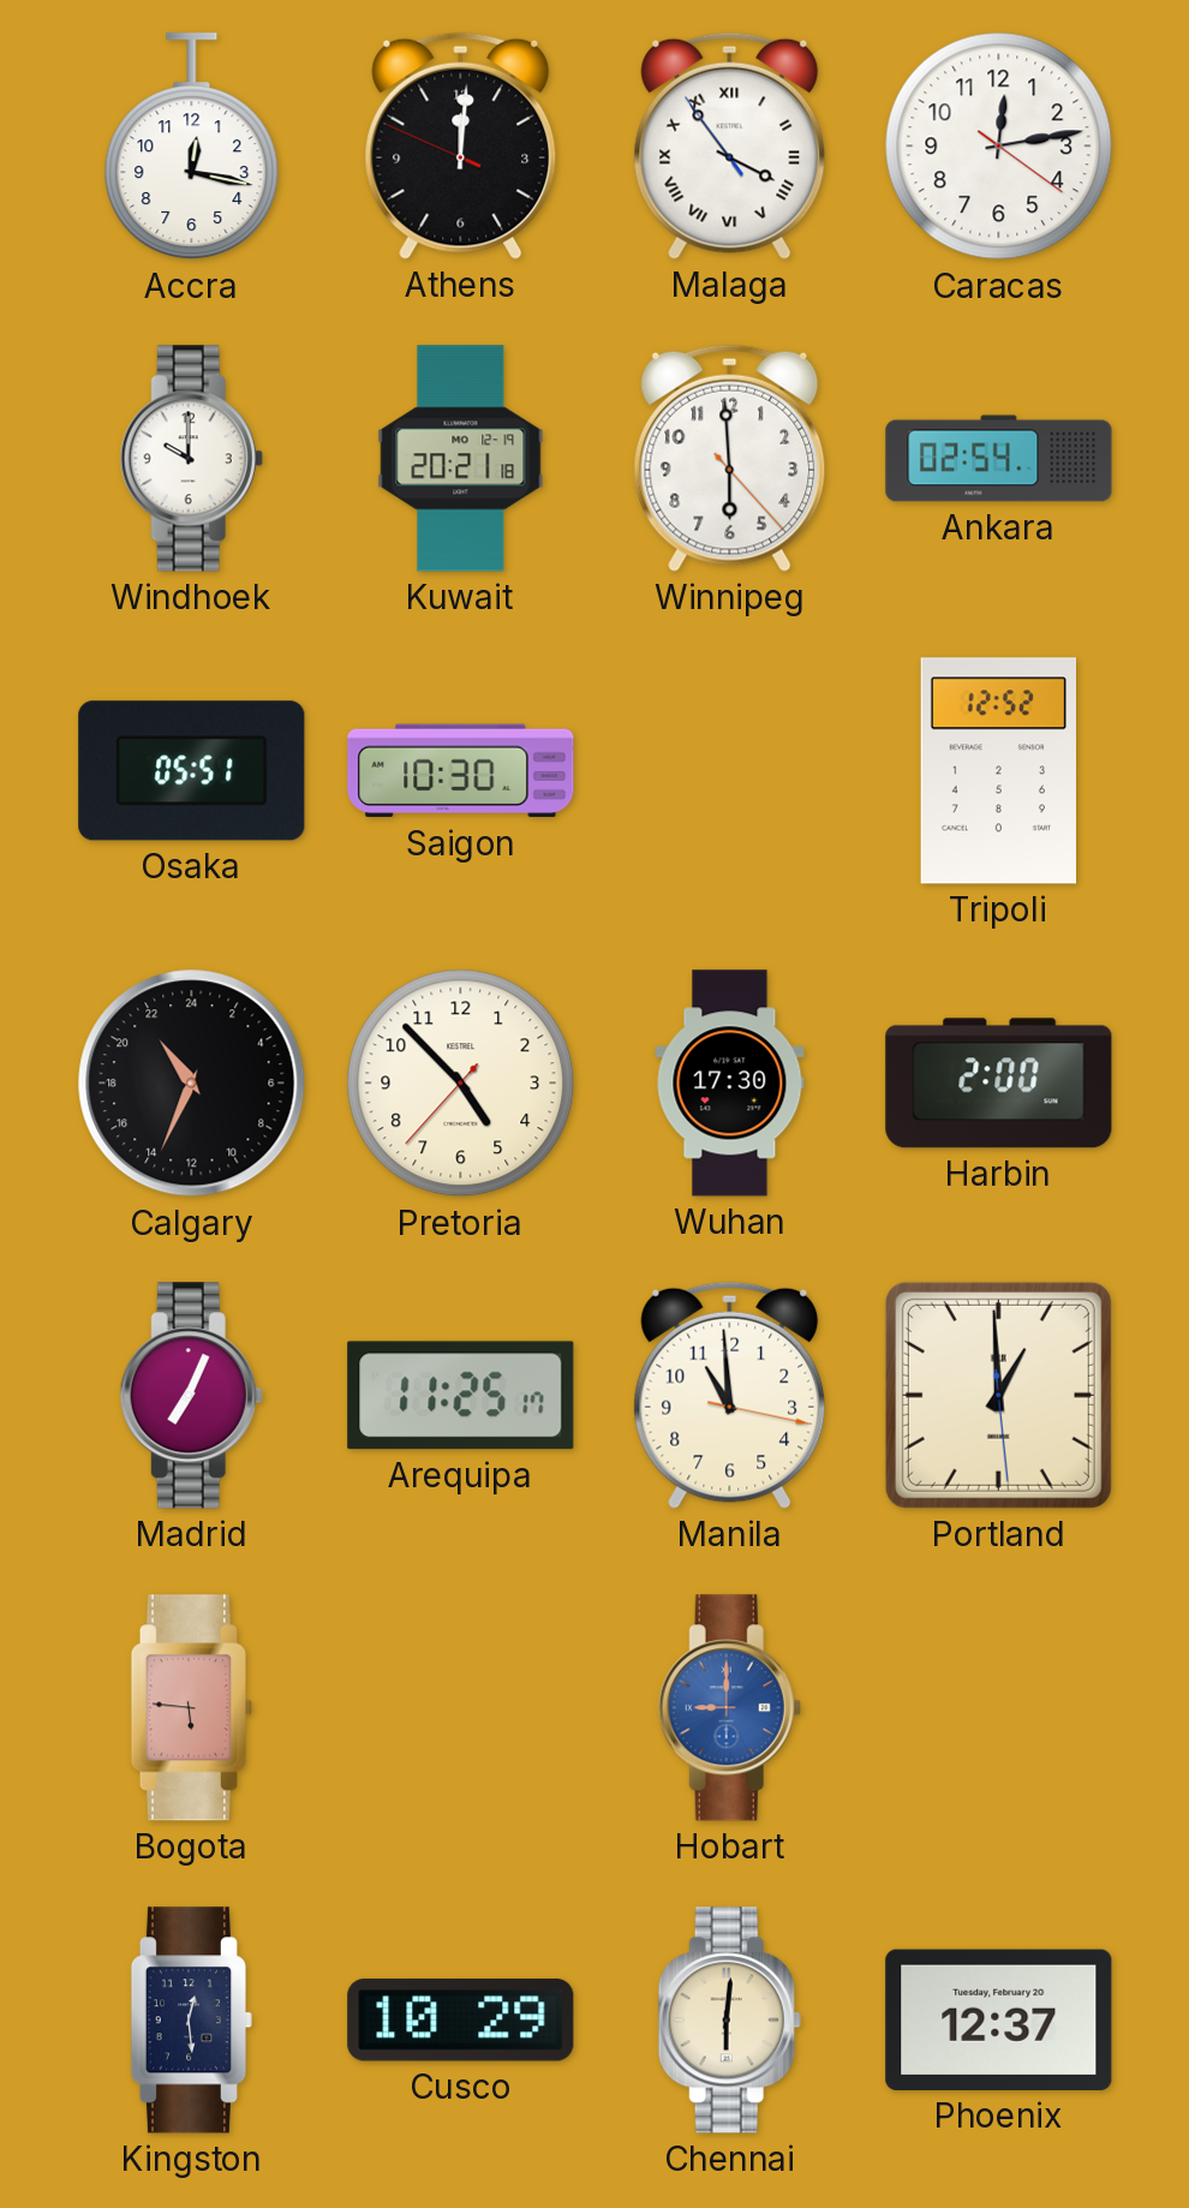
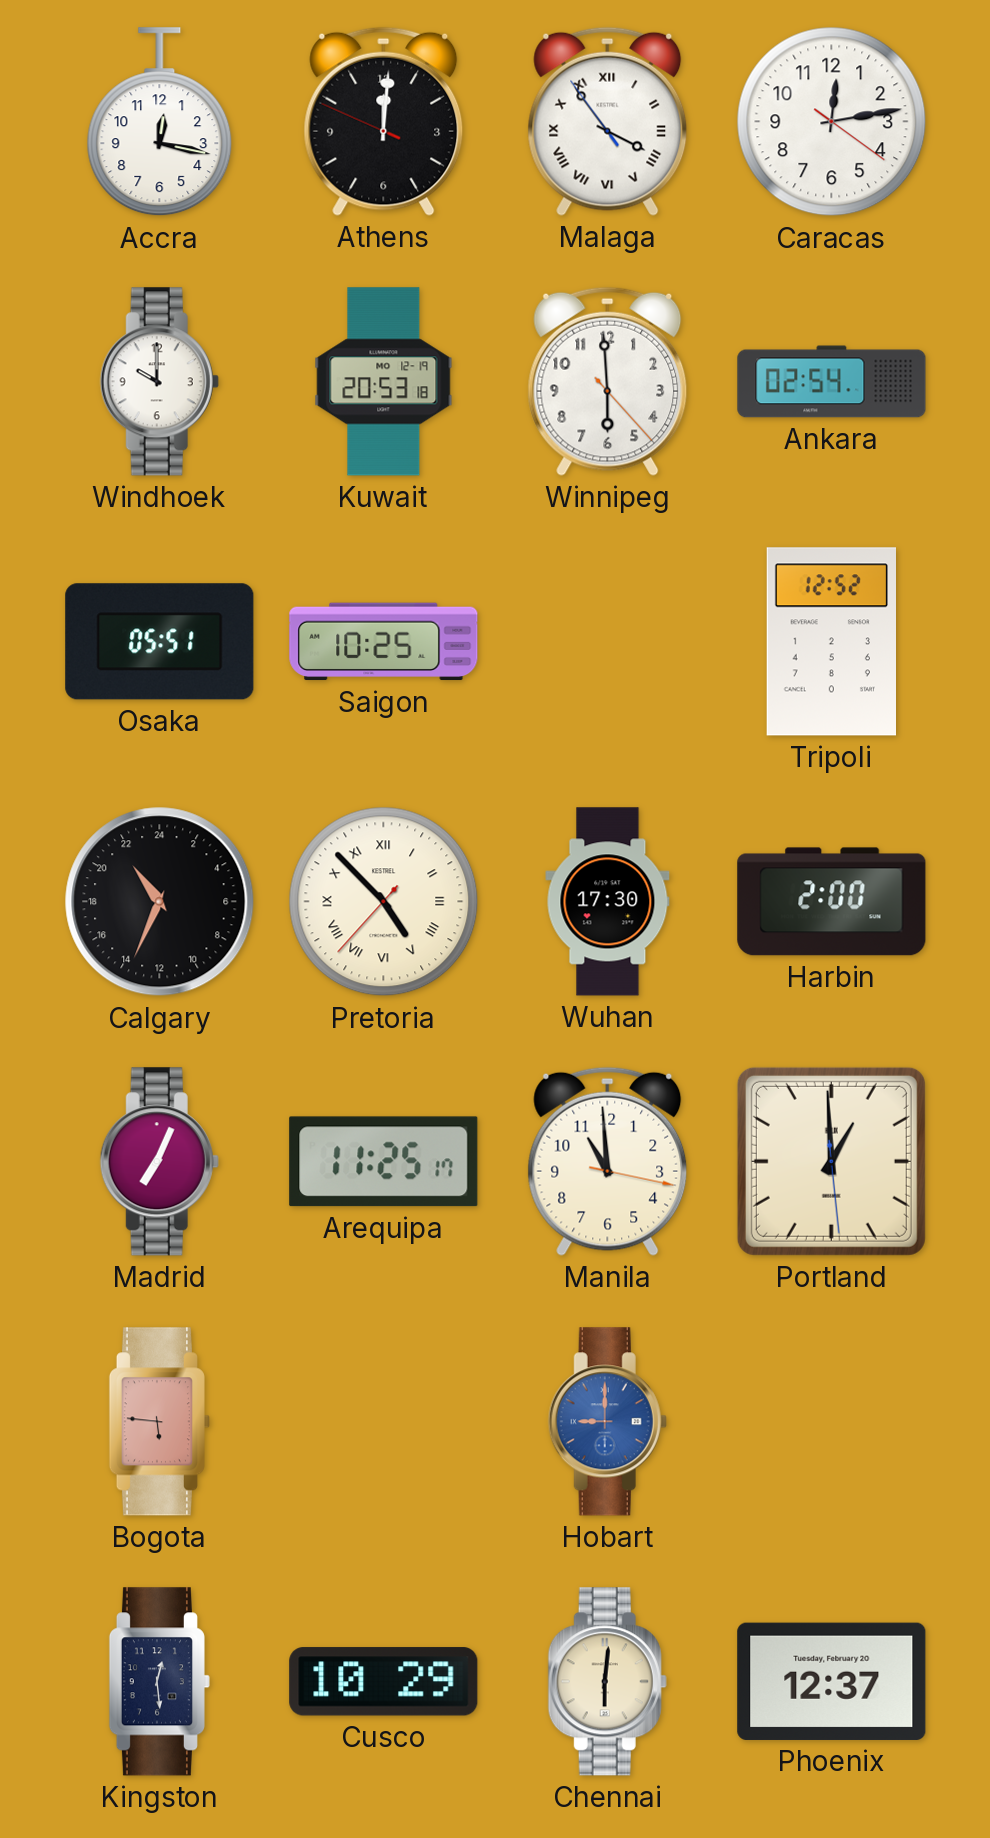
Kuwait: 20:21 -> 20:53 (384, 382)
Saigon: 10:30 -> 10:25 (384, 642)
Pretoria numerals: Arabic -> Roman (384, 902)
